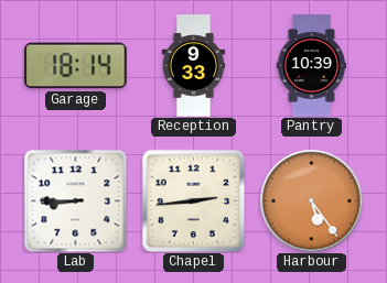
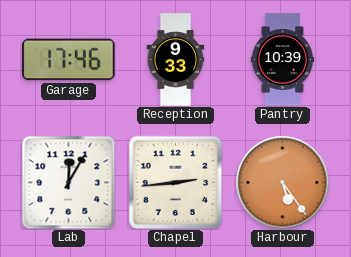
Garage: 18:14 -> 17:46 (69, 60)
Lab: 8:45 -> 12:05 (68, 182)
